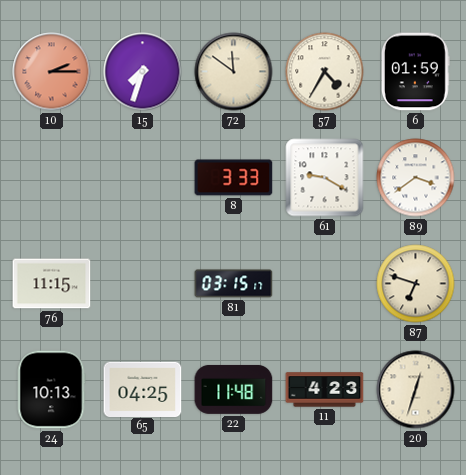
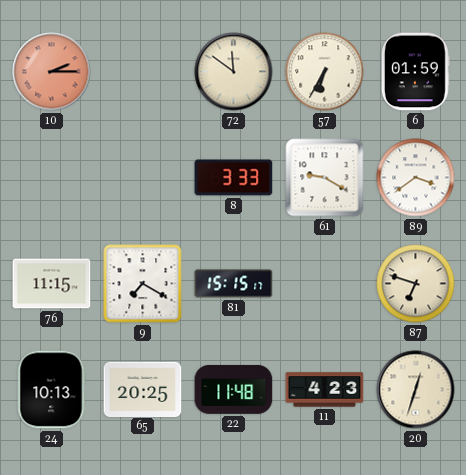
15: 7:33 -> none (143, 72)
57: 4:35 -> 6:35 (325, 72)
9: none -> 7:20 (143, 284)
81: 03:15 -> 15:15 (234, 284)
65: 04:25 -> 20:25 (143, 389)
